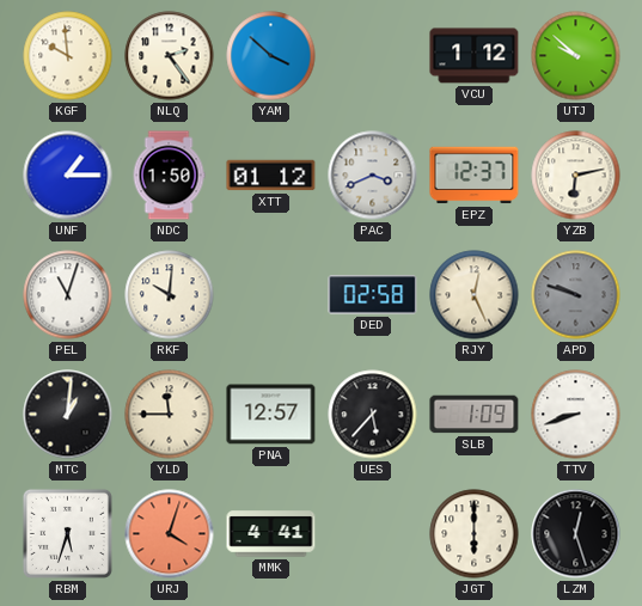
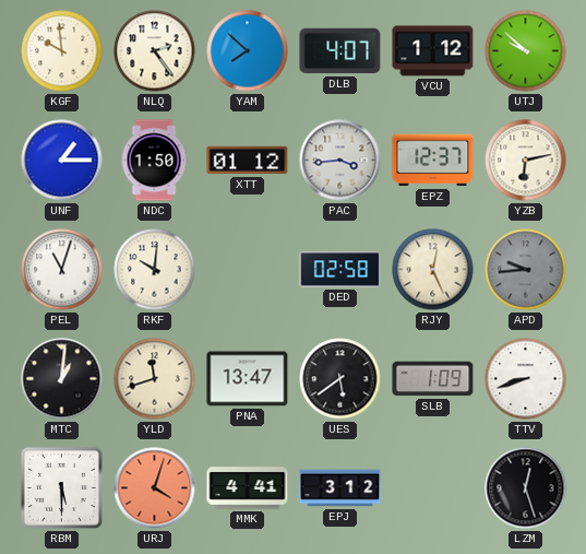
YAM: 3:52 -> 7:52 (248, 51)
DLB: none -> 4:07 (340, 51)
PAC: 3:41 -> 3:44 (340, 161)
APD: 9:48 -> 9:44 (526, 270)
YLD: 11:45 -> 11:42 (155, 379)
PNA: 12:57 -> 13:47 (248, 379)
UES: 5:37 -> 5:39 (340, 379)
RBM: 5:33 -> 5:30 (61, 487)
EPJ: none -> 3:12 (340, 488)
JGT: 6:00 -> none (475, 534)
